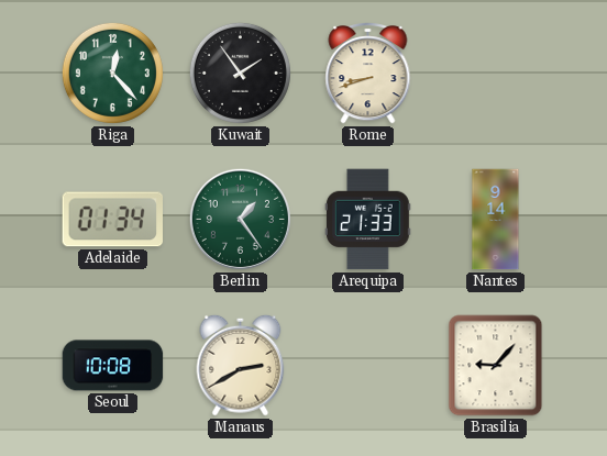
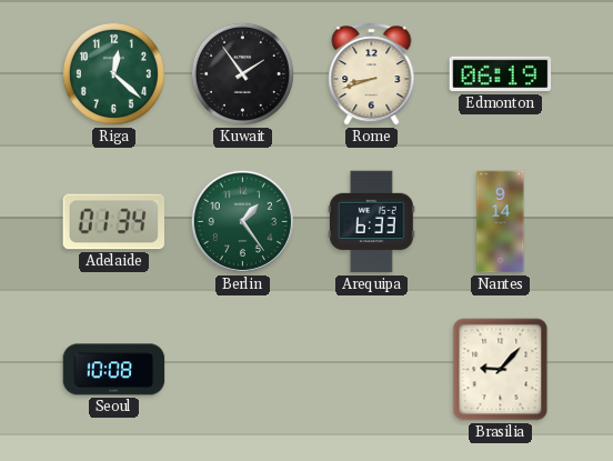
Riga: 12:23 -> 12:22 (113, 73)
Edmonton: none -> 06:19 (501, 74)
Arequipa: 21:33 -> 6:33 (371, 222)
Manaus: 2:40 -> none (241, 365)
